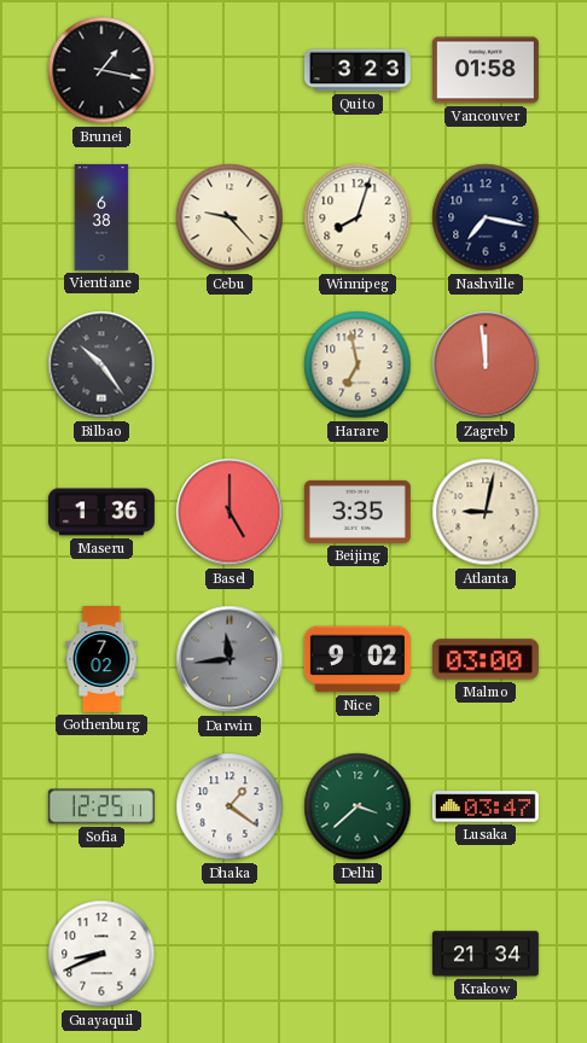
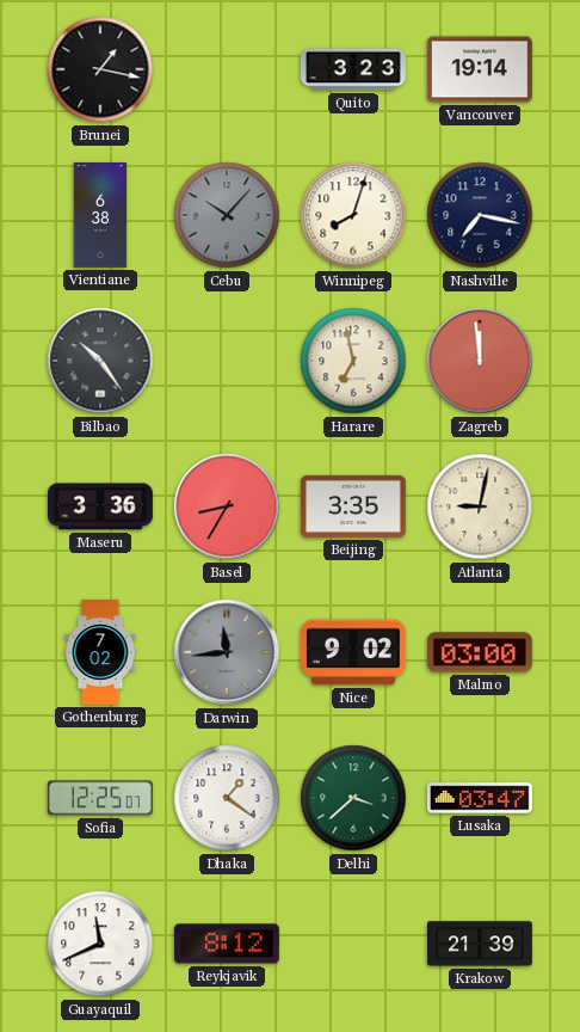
Vancouver: 01:58 -> 19:14 (480, 69)
Cebu: 9:23 -> 10:07 (227, 215)
Cebu dial: cream -> grey (227, 215)
Maseru: 1:36 -> 3:36 (100, 506)
Basel: 5:00 -> 8:35 (227, 506)
Sofia: 12:25:11 -> 12:25:07 (100, 798)
Guayaquil: 8:41 -> 11:41 (100, 944)
Reykjavik: none -> 8:12 (227, 944)
Krakow: 21:34 -> 21:39 (480, 944)
